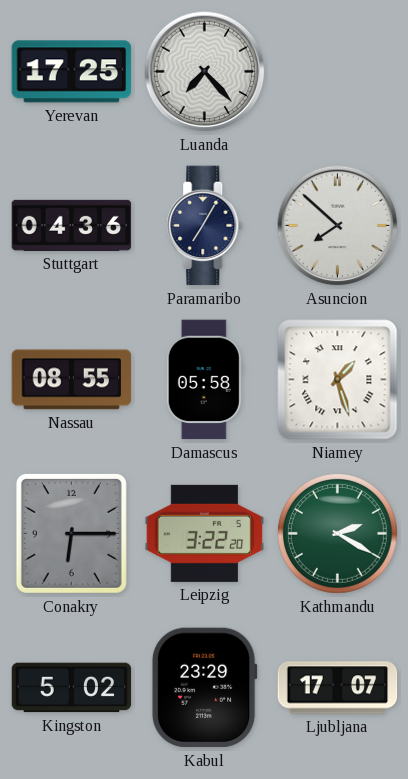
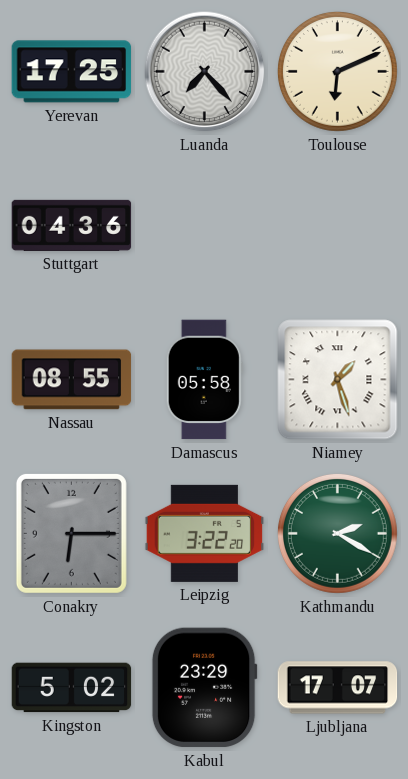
Toulouse: none -> 6:11 (337, 71)
Paramaribo: 7:05 -> none (205, 226)
Asuncion: 7:52 -> none (338, 226)
